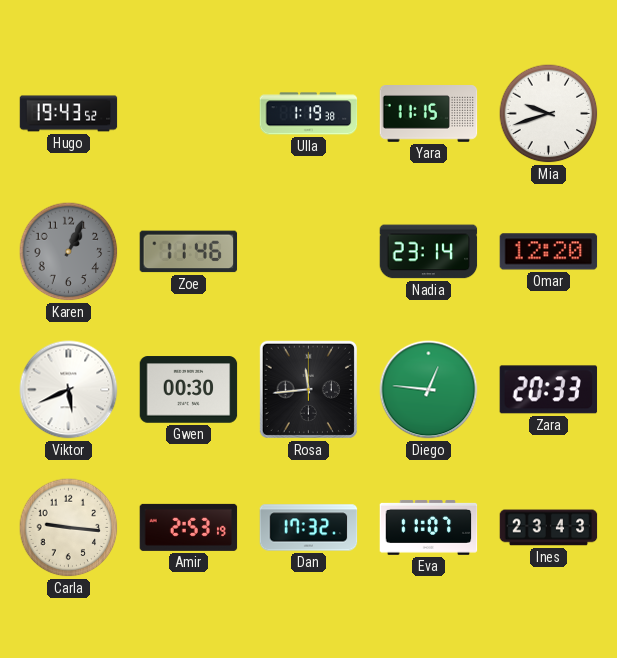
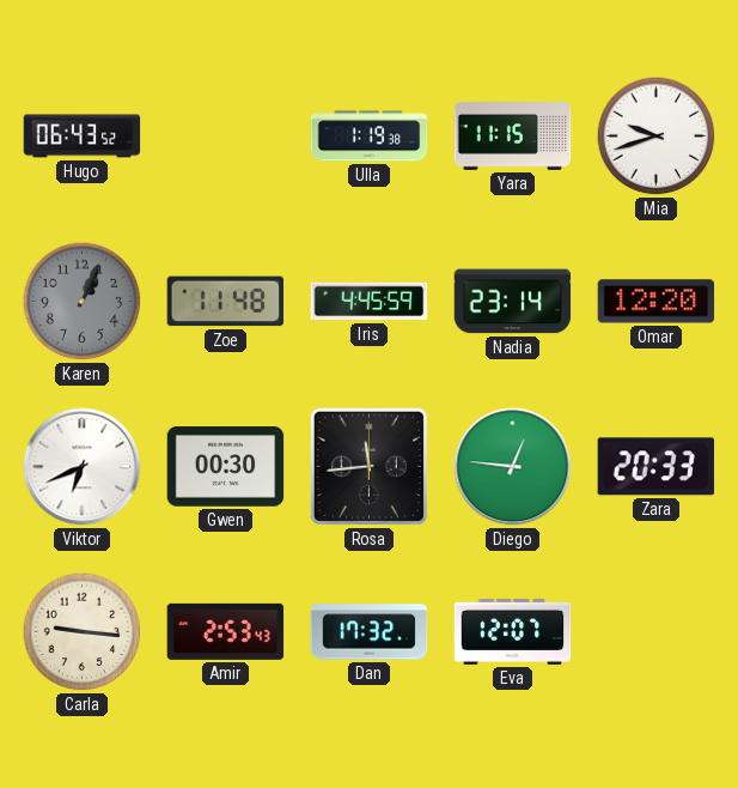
Hugo: 19:43 -> 06:43 (83, 137)
Zoe: 11:46 -> 11:48 (226, 302)
Iris: none -> 4:45 (370, 302)
Viktor: 5:41 -> 6:41 (83, 467)
Amir: 2:53:19 -> 2:53:43 (226, 631)
Eva: 11:07 -> 12:07 (513, 631)
Ines: 23:43 -> none (549, 528)
